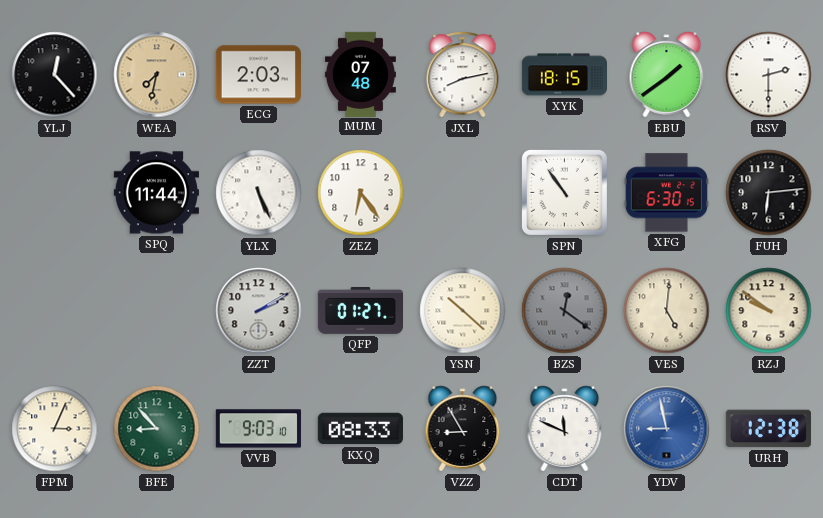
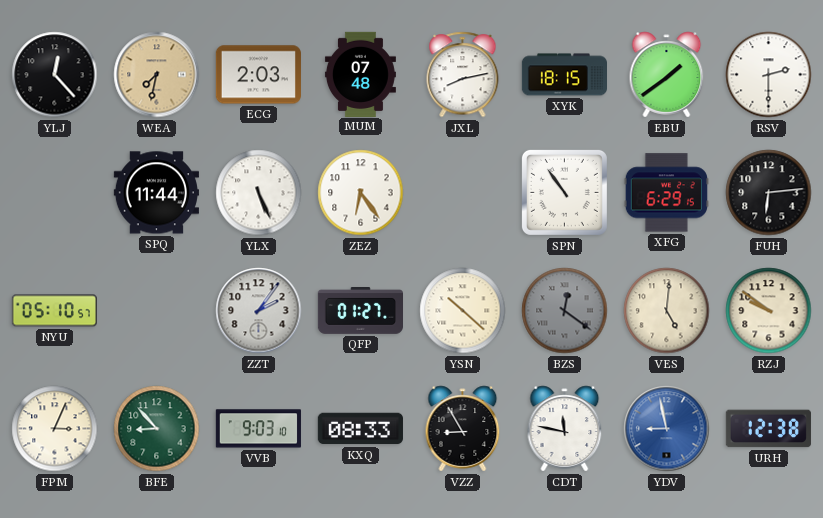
XFG: 6:30 -> 6:29 (666, 193)
NYU: none -> 05:10 (54, 311)
ZZT: 2:10 -> 2:06 (259, 311)
CDT: 11:49 -> 11:47 (565, 429)
